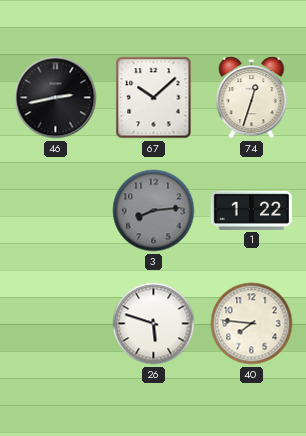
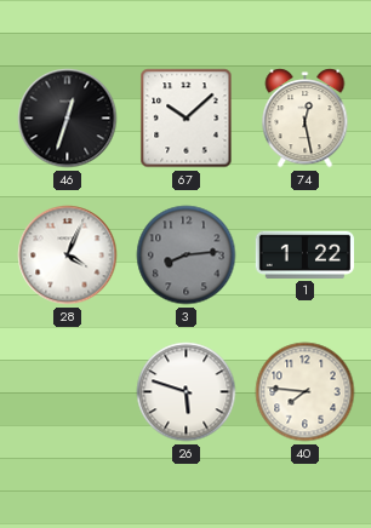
46: 2:43 -> 12:33 (68, 119)
74: 12:33 -> 12:28 (306, 119)
28: none -> 4:04 (68, 256)
